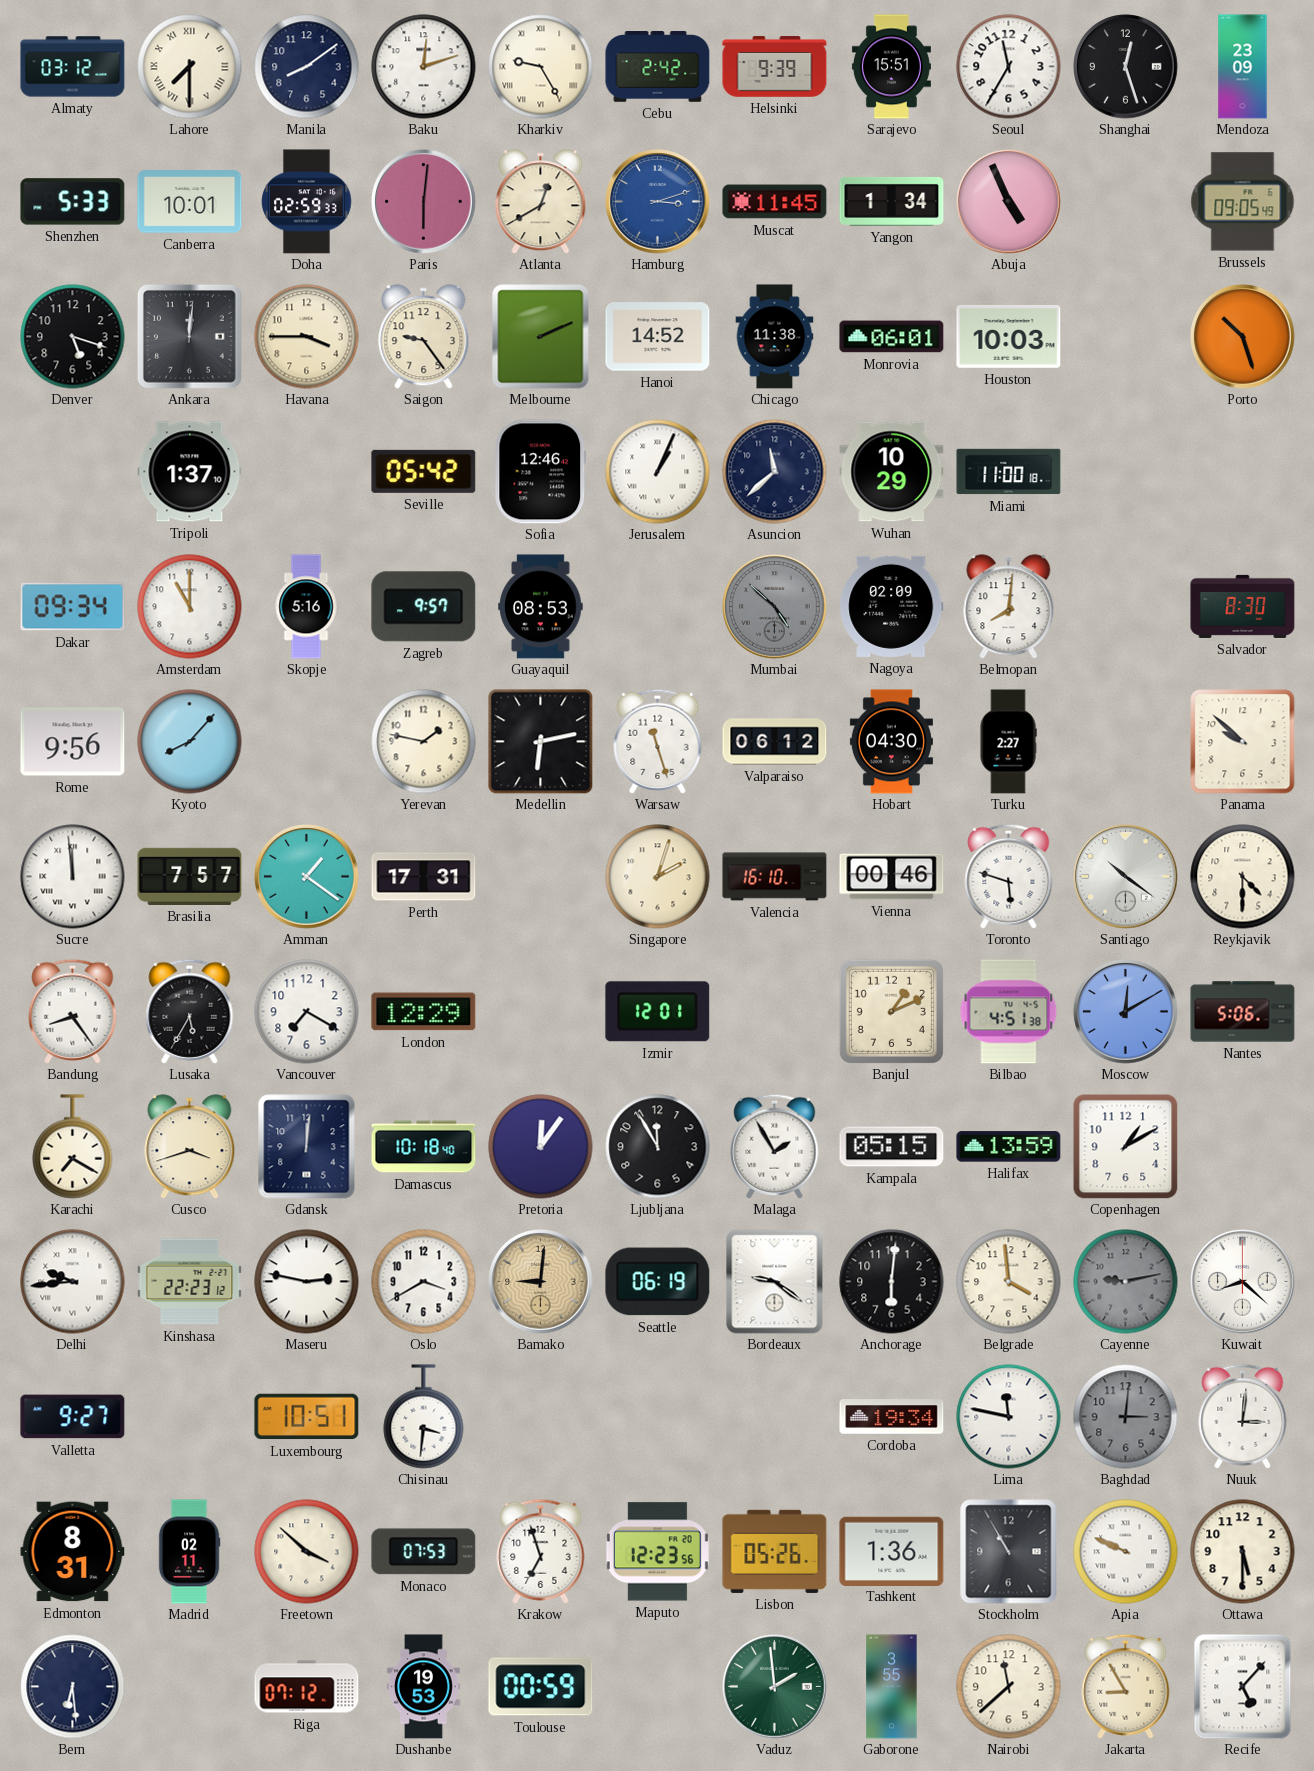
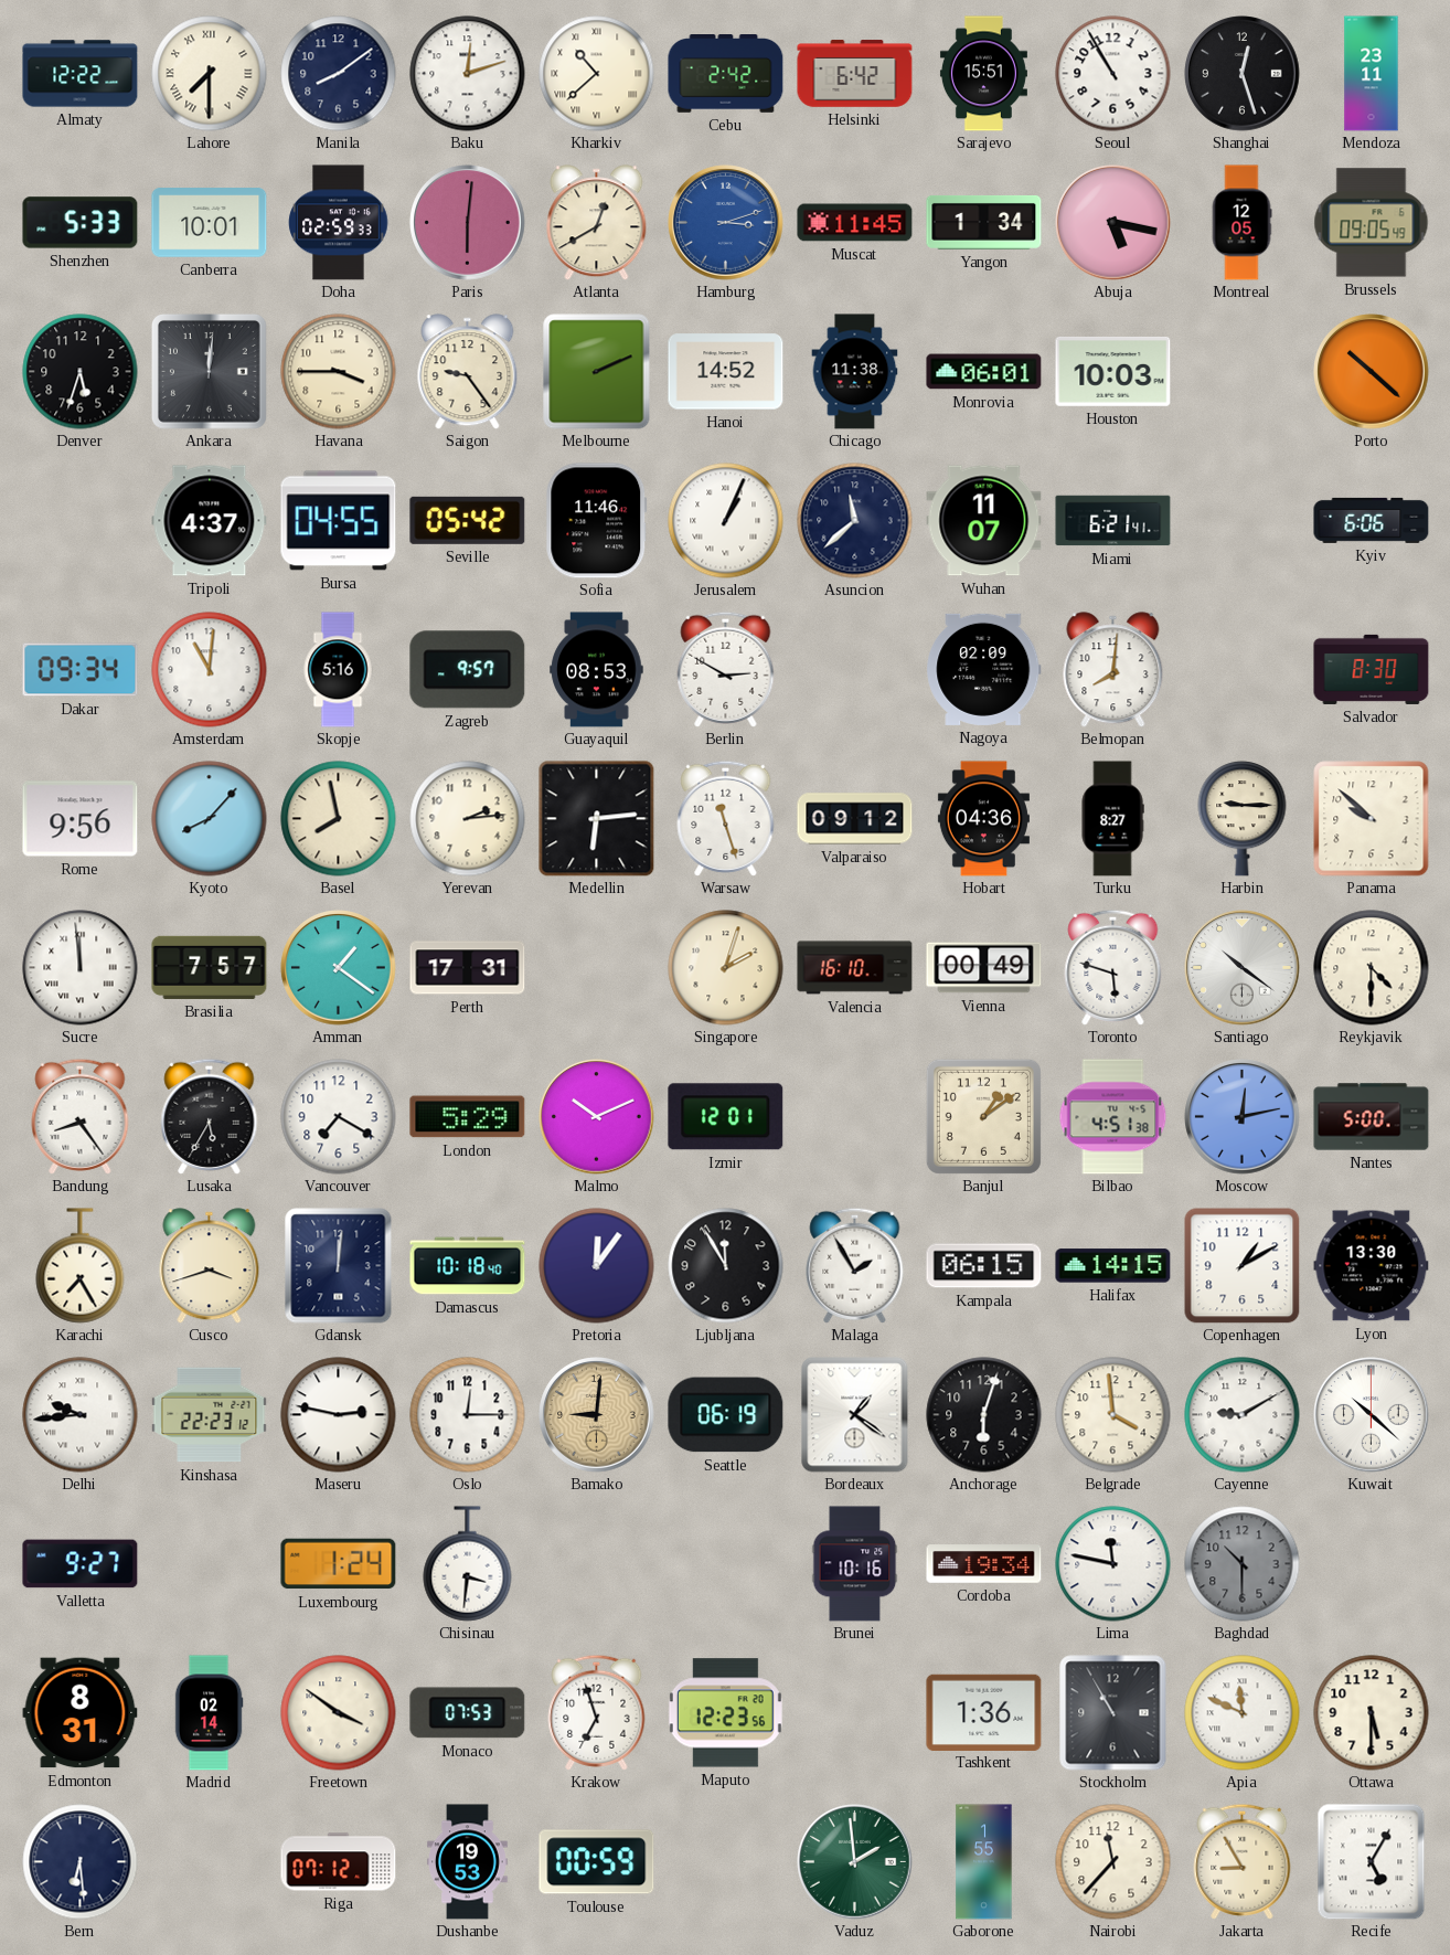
Almaty: 03:12 -> 12:22 (81, 74)
Kharkiv: 9:25 -> 10:38 (597, 74)
Helsinki: 9:39 -> 6:42 (855, 74)
Seoul: 11:35 -> 10:55 (1113, 74)
Mendoza: 23:09 -> 23:11 (1372, 74)
Abuja: 4:56 -> 5:17 (1113, 223)
Montreal: none -> 12:05 (1241, 223)
Denver: 5:18 -> 5:33 (81, 372)
Porto: 10:27 -> 10:22 (1372, 372)
Tripoli: 1:37 -> 4:37 (210, 521)
Bursa: none -> 04:55 (339, 521)
Sofia: 12:46 -> 11:46 (597, 521)
Wuhan: 10:29 -> 11:07 (984, 521)
Miami: 11:00 -> 6:21 (1113, 521)
Kyiv: none -> 6:06 (1372, 520)
Amsterdam: 11:00 -> 11:01 (210, 670)
Berlin: none -> 2:50 (726, 669)
Mumbai: 4:52 -> none (775, 607)
Basel: none -> 7:58 (339, 819)
Yerevan: 1:47 -> 2:14 (468, 819)
Medellin: 6:13 -> 6:14 (597, 819)
Valparaiso: 06:12 -> 09:12 (855, 819)
Hobart: 04:30 -> 04:36 (983, 819)
Turku: 2:27 -> 8:27 (1112, 819)
Harbin: none -> 9:15 (1243, 819)
Vienna: 00:46 -> 00:49 (984, 968)
London: 12:29 -> 5:29 (468, 1117)
Malmo: none -> 10:11 (597, 1117)
Banjul: 1:11 -> 1:09 (983, 1116)
Moscow: 12:10 -> 12:13 (1243, 1117)
Nantes: 5:06 -> 5:00 (1372, 1117)
Karachi: 7:20 -> 7:25 (81, 1266)
Kampala: 05:15 -> 06:15 (984, 1266)
Halifax: 13:59 -> 14:15 (1113, 1266)
Lyon: none -> 13:30 (1372, 1266)
Oslo: 3:40 -> 12:15 (468, 1415)
Bordeaux: 9:21 -> 1:21 (855, 1415)
Anchorage: 6:01 -> 6:03 (984, 1415)
Cayenne: 9:13 -> 9:10 (1243, 1415)
Cayenne dial: grey -> white (1243, 1415)
Kuwait: 8:22 -> 10:22 (1372, 1415)
Luxembourg: 10:51 -> 1:24 (339, 1564)
Brunei: none -> 10:16 (855, 1564)
Baghdad: 3:01 -> 10:30 (1243, 1564)
Nuuk: 3:01 -> none (1243, 1416)
Madrid: 02:11 -> 02:14 (209, 1713)
Freetown: 3:52 -> 3:51 (339, 1713)
Lisbon: 05:26 -> none (775, 1551)
Apia: 9:49 -> 11:49 (1243, 1713)
Gaborone: 3:55 -> 1:55 (984, 1862)
Nairobi: 11:38 -> 11:37 (1113, 1862)
Recife: 5:07 -> 5:05 (1372, 1862)
